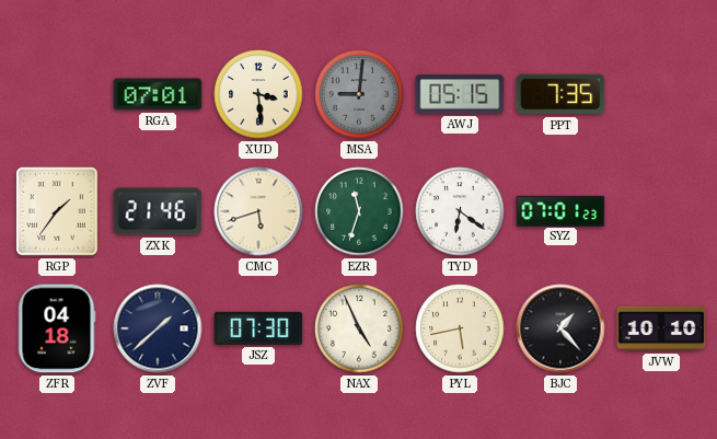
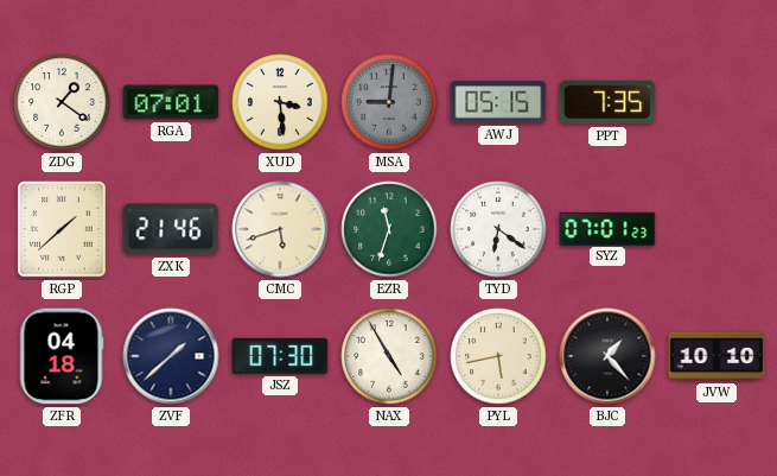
ZDG: none -> 1:21 (62, 102)
RGP: 1:36 -> 1:38 (62, 229)
NAX: 4:56 -> 4:55 (389, 356)
